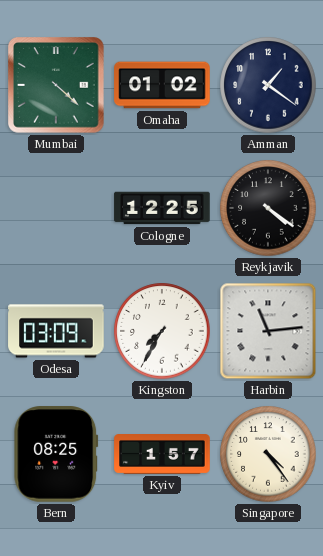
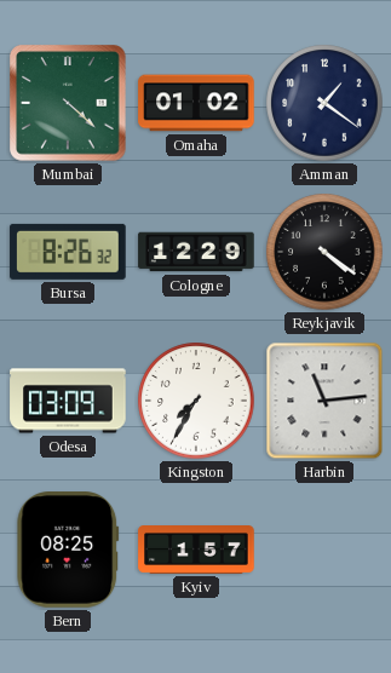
Bursa: none -> 8:26 (68, 252)
Cologne: 12:25 -> 12:29 (196, 252)
Singapore: 4:24 -> none (268, 454)
